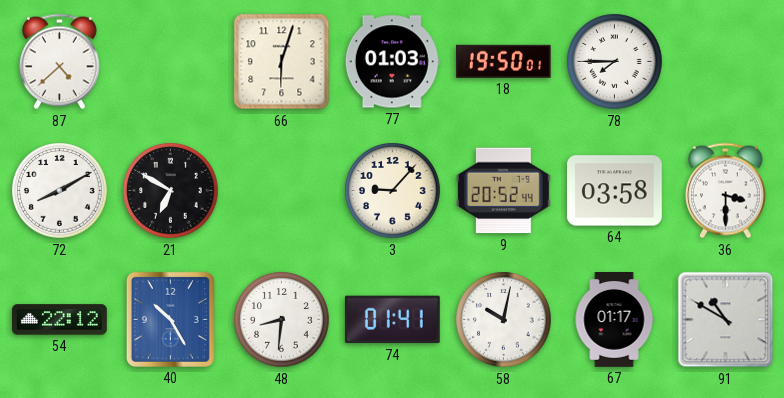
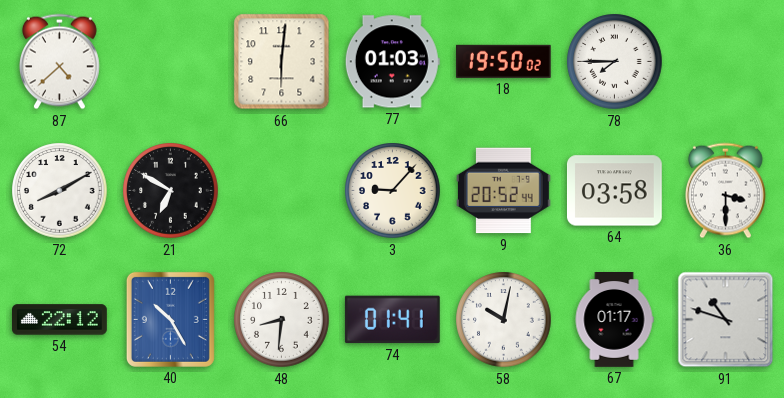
66: 6:03 -> 6:01 (282, 62)
18: 19:50:01 -> 19:50:02 (503, 61)
91: 10:50 -> 10:48 (726, 320)
